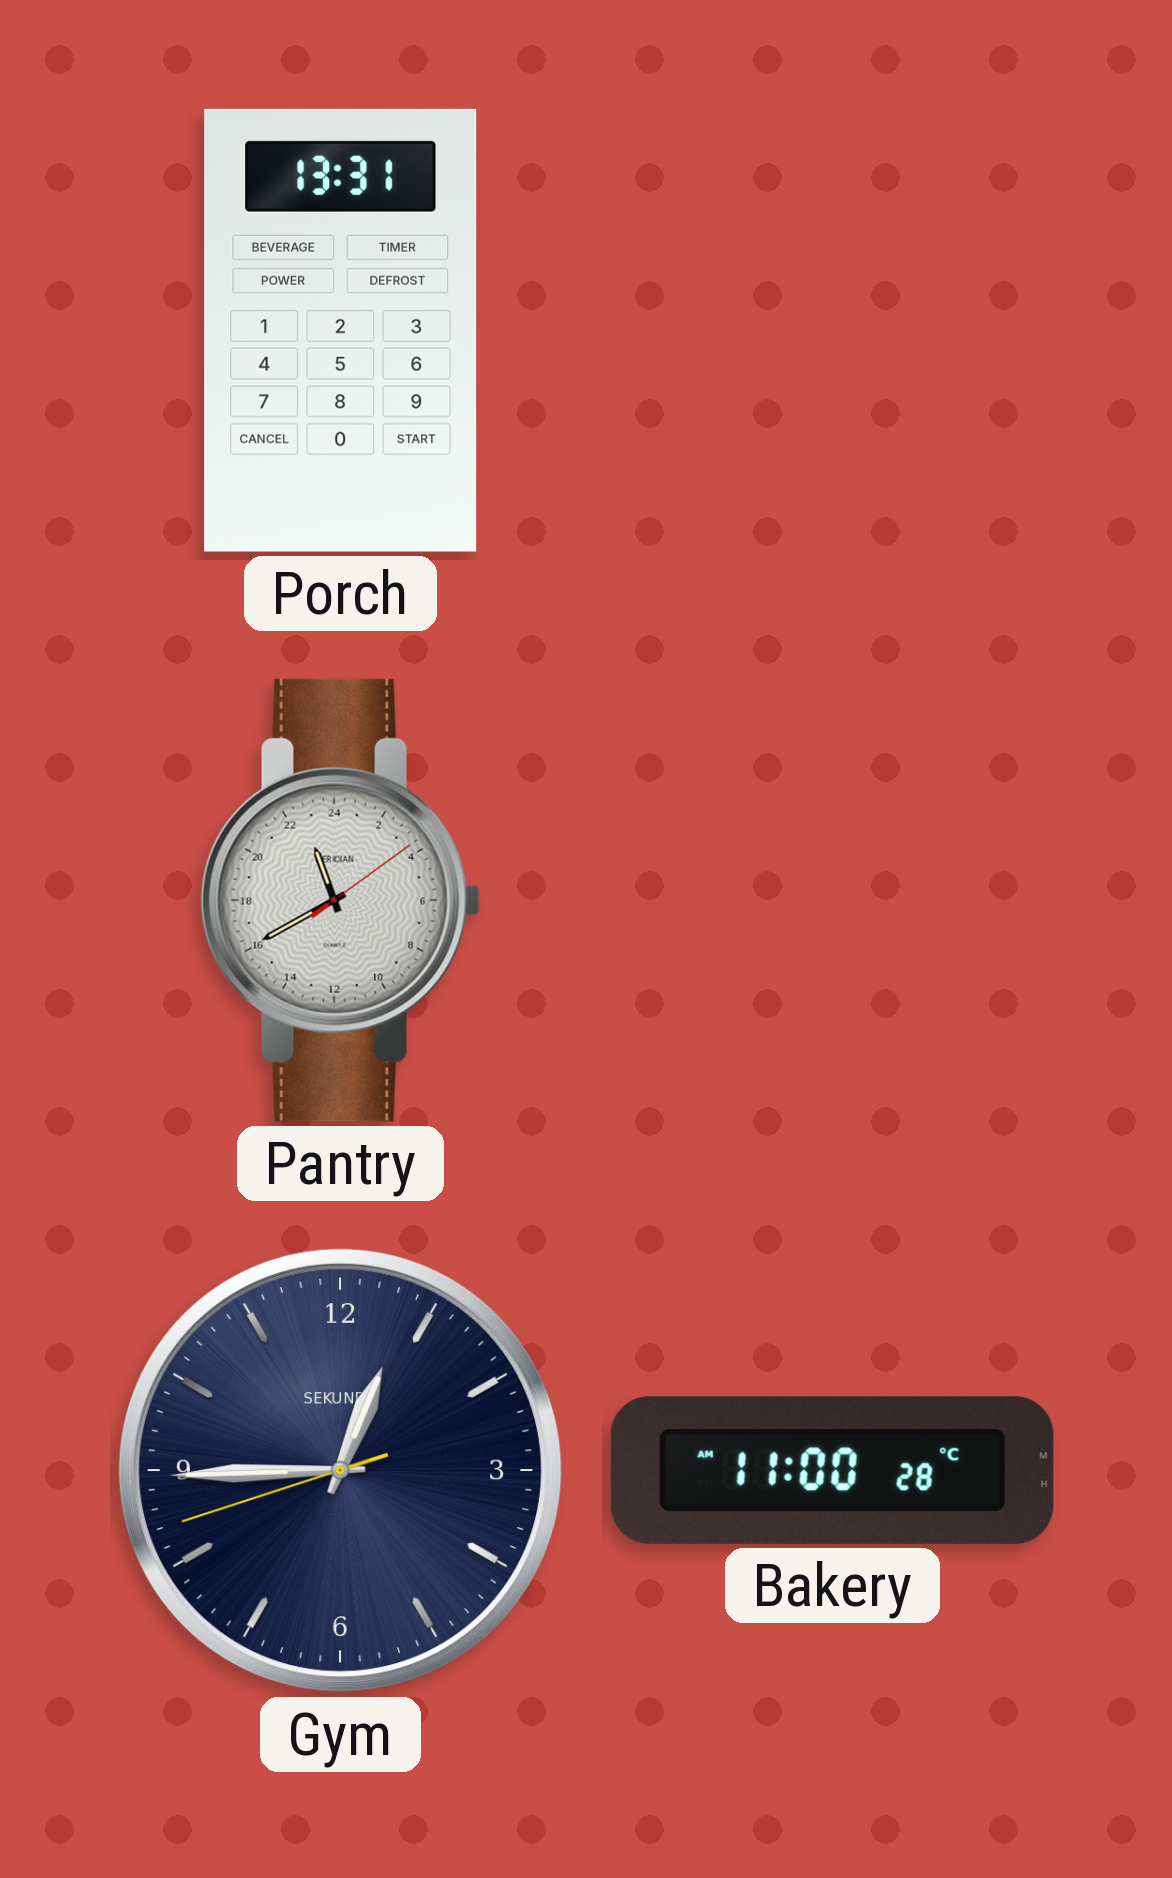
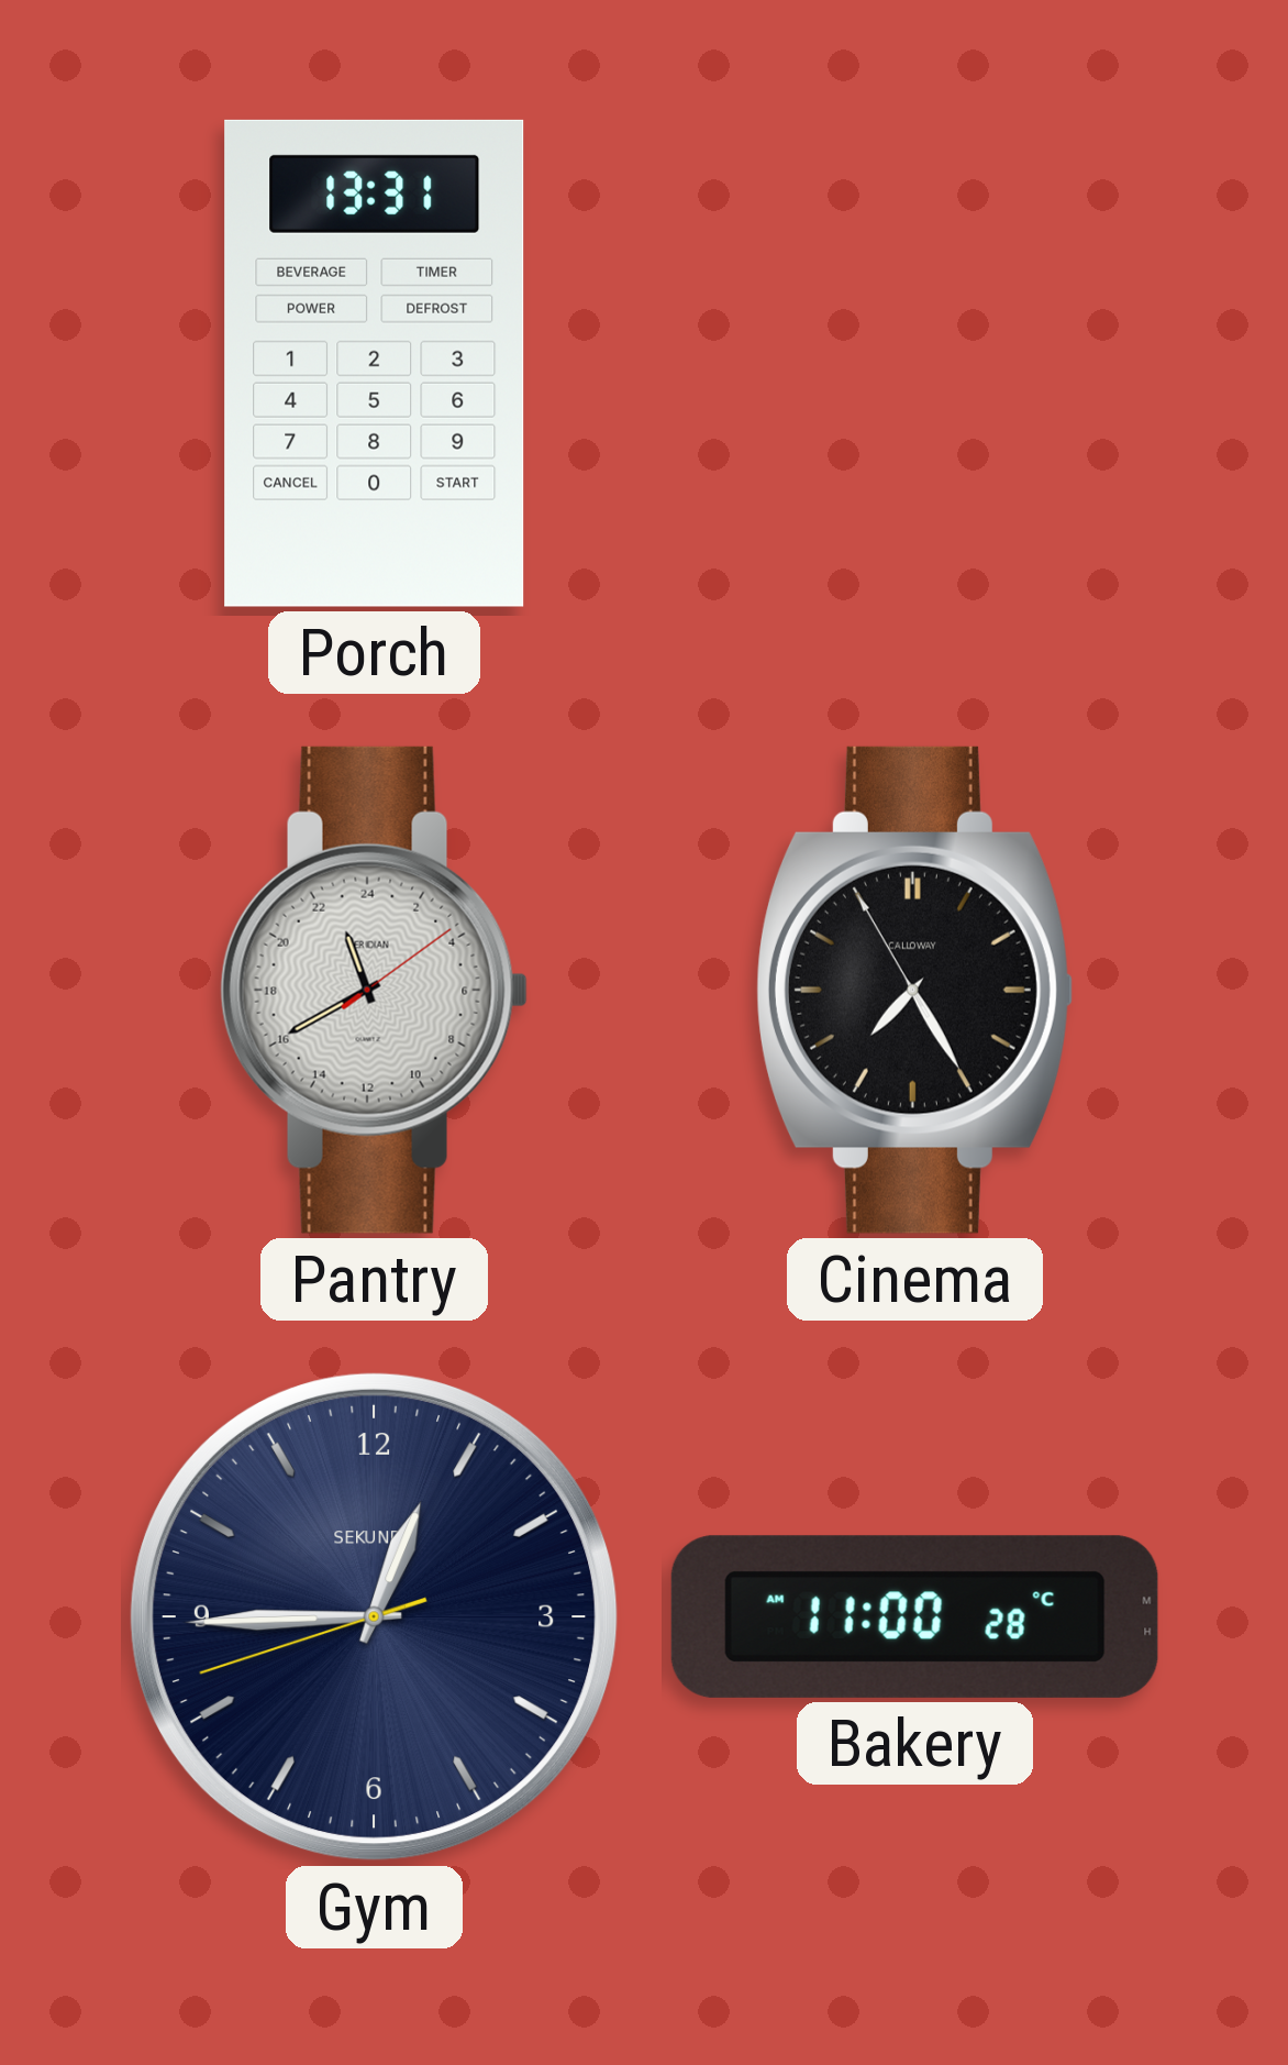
Cinema: none -> 7:24 (914, 990)
